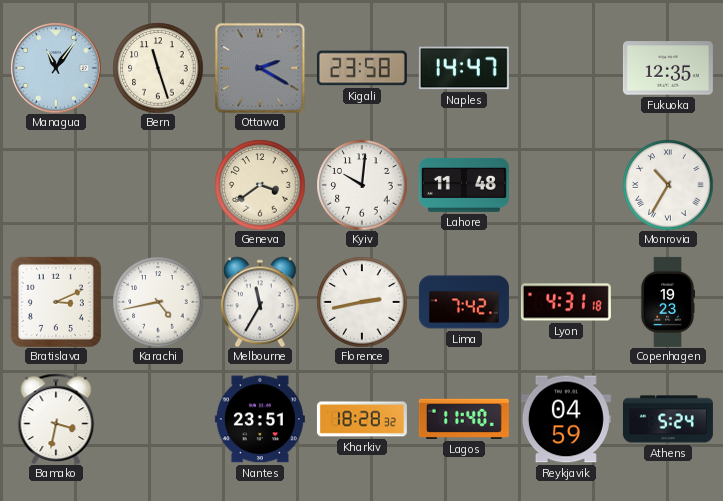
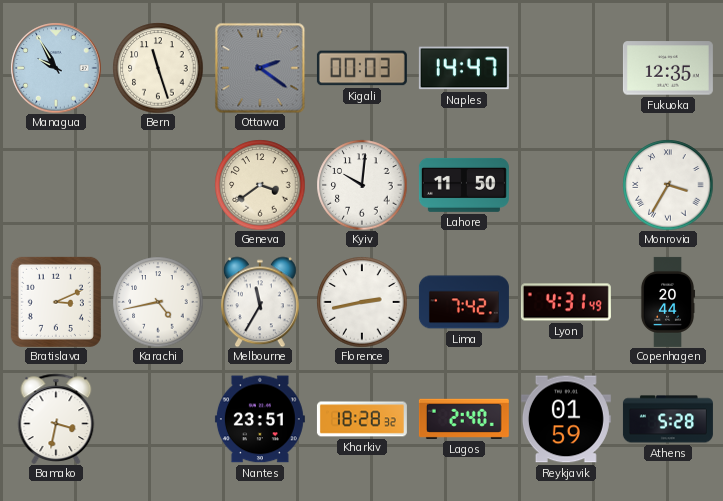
Managua: 11:06 -> 9:55 (56, 68)
Ottawa: 2:20 -> 2:21 (260, 68)
Kigali: 23:58 -> 00:03 (362, 68)
Lahore: 11:48 -> 11:50 (464, 185)
Monrovia: 10:35 -> 3:35 (668, 185)
Lyon: 4:31:18 -> 4:31:49 (566, 302)
Copenhagen: 19:23 -> 20:44 (668, 302)
Lagos: 11:40 -> 2:40 (464, 419)
Reykjavik: 04:59 -> 01:59 (566, 419)
Athens: 5:24 -> 5:28 (668, 419)
